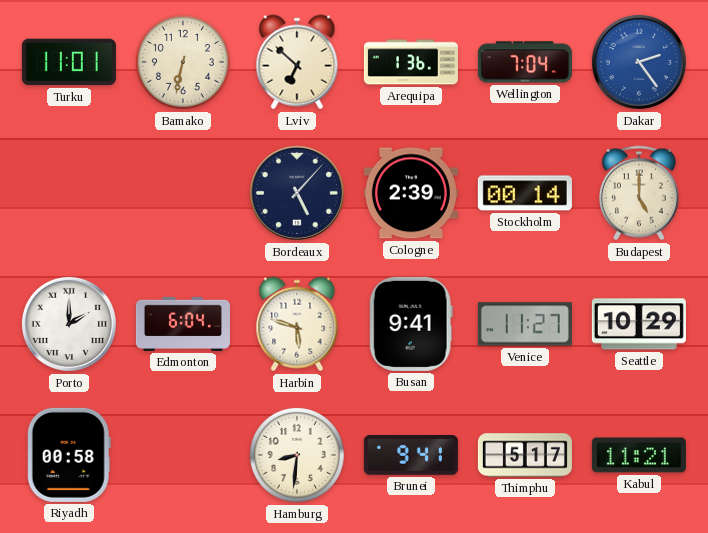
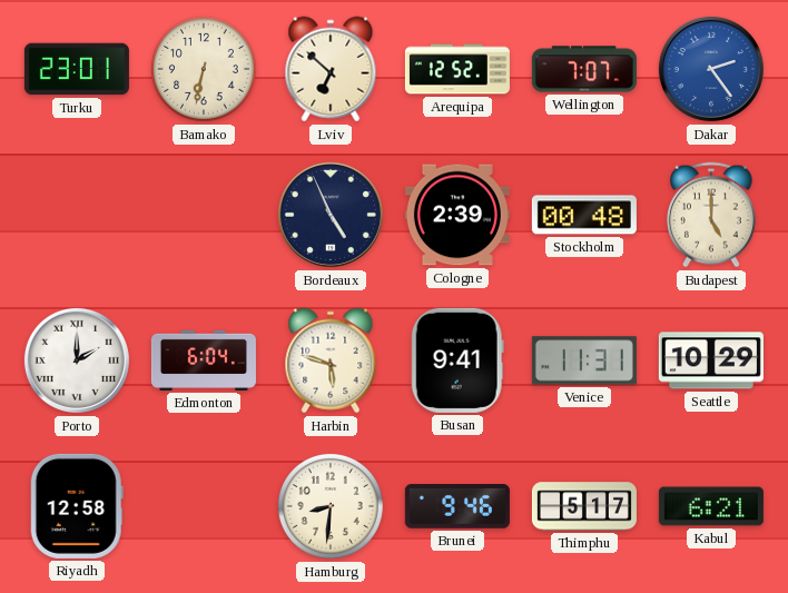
Turku: 11:01 -> 23:01 (77, 69)
Arequipa: 1:36 -> 12:52 (457, 69)
Wellington: 7:04 -> 7:07 (584, 69)
Bordeaux: 5:07 -> 4:56 (331, 215)
Stockholm: 00:14 -> 00:48 (584, 215)
Venice: 11:27 -> 11:31 (584, 360)
Riyadh: 00:58 -> 12:58 (77, 506)
Brunei: 9:41 -> 9:46 (457, 507)
Kabul: 11:21 -> 6:21 (711, 506)
